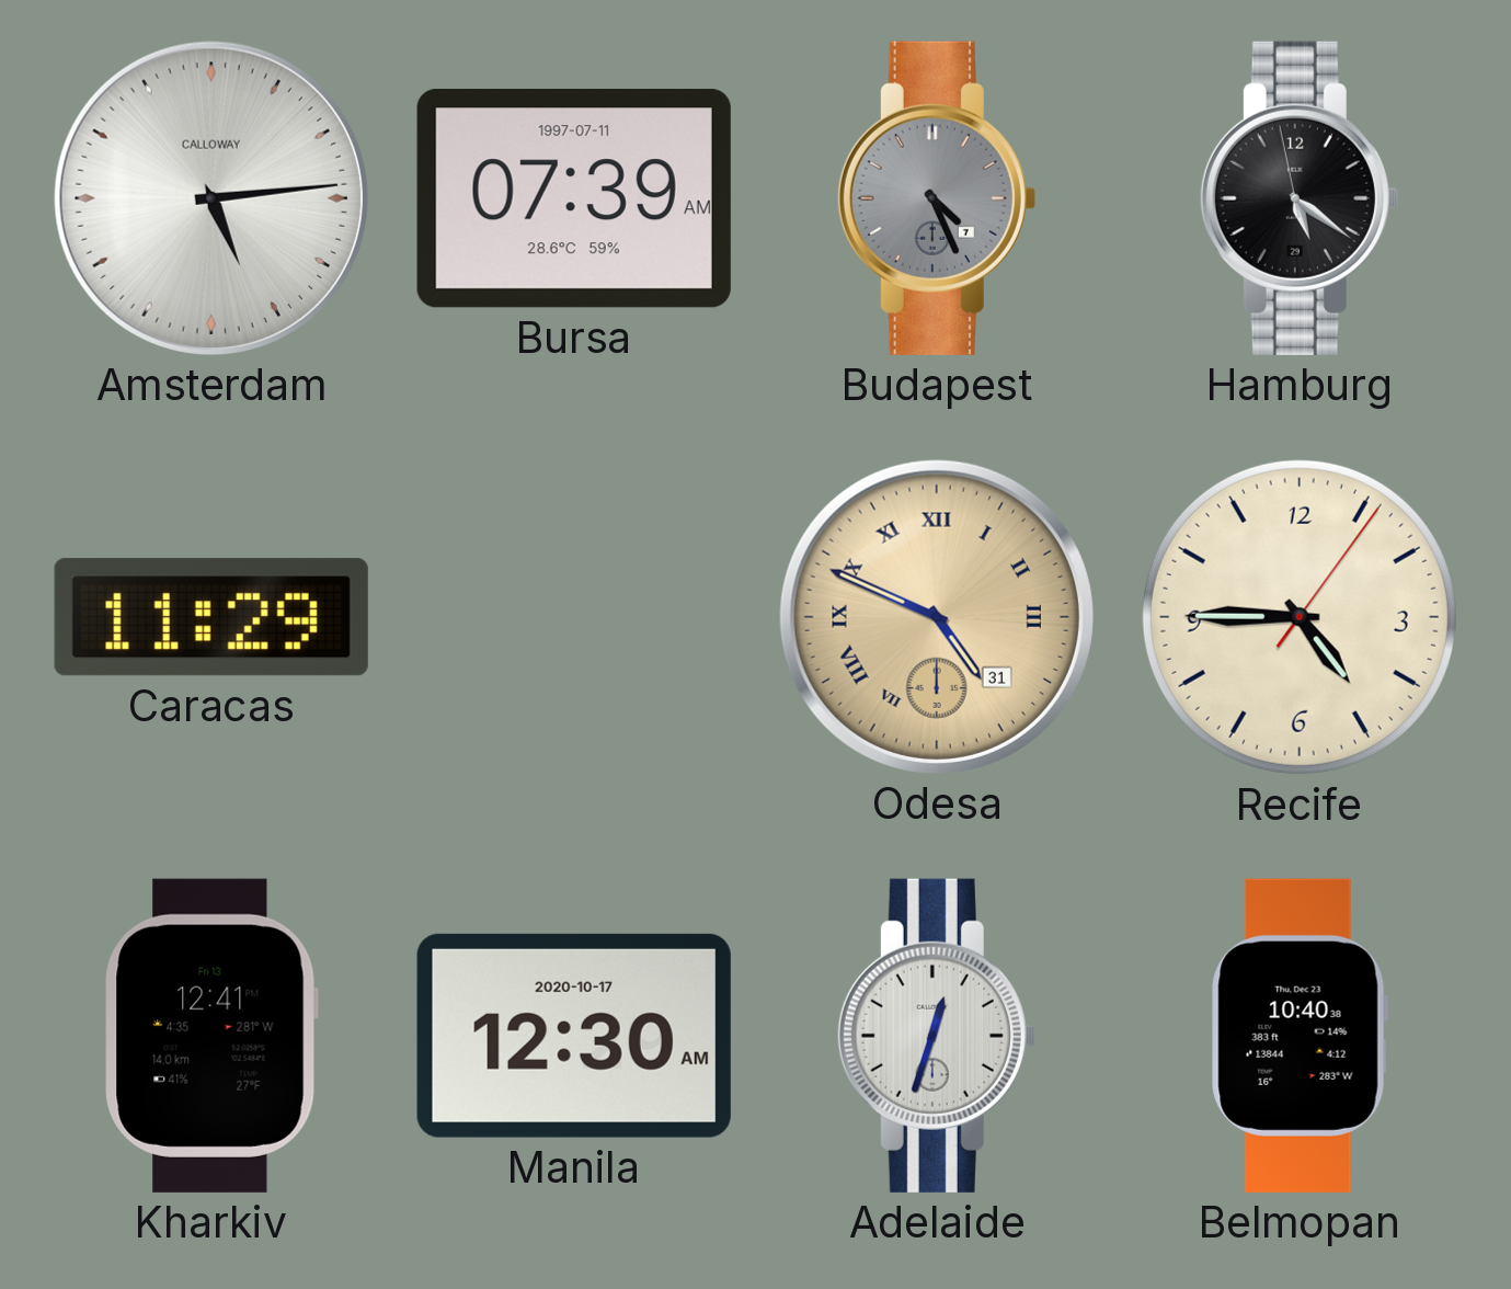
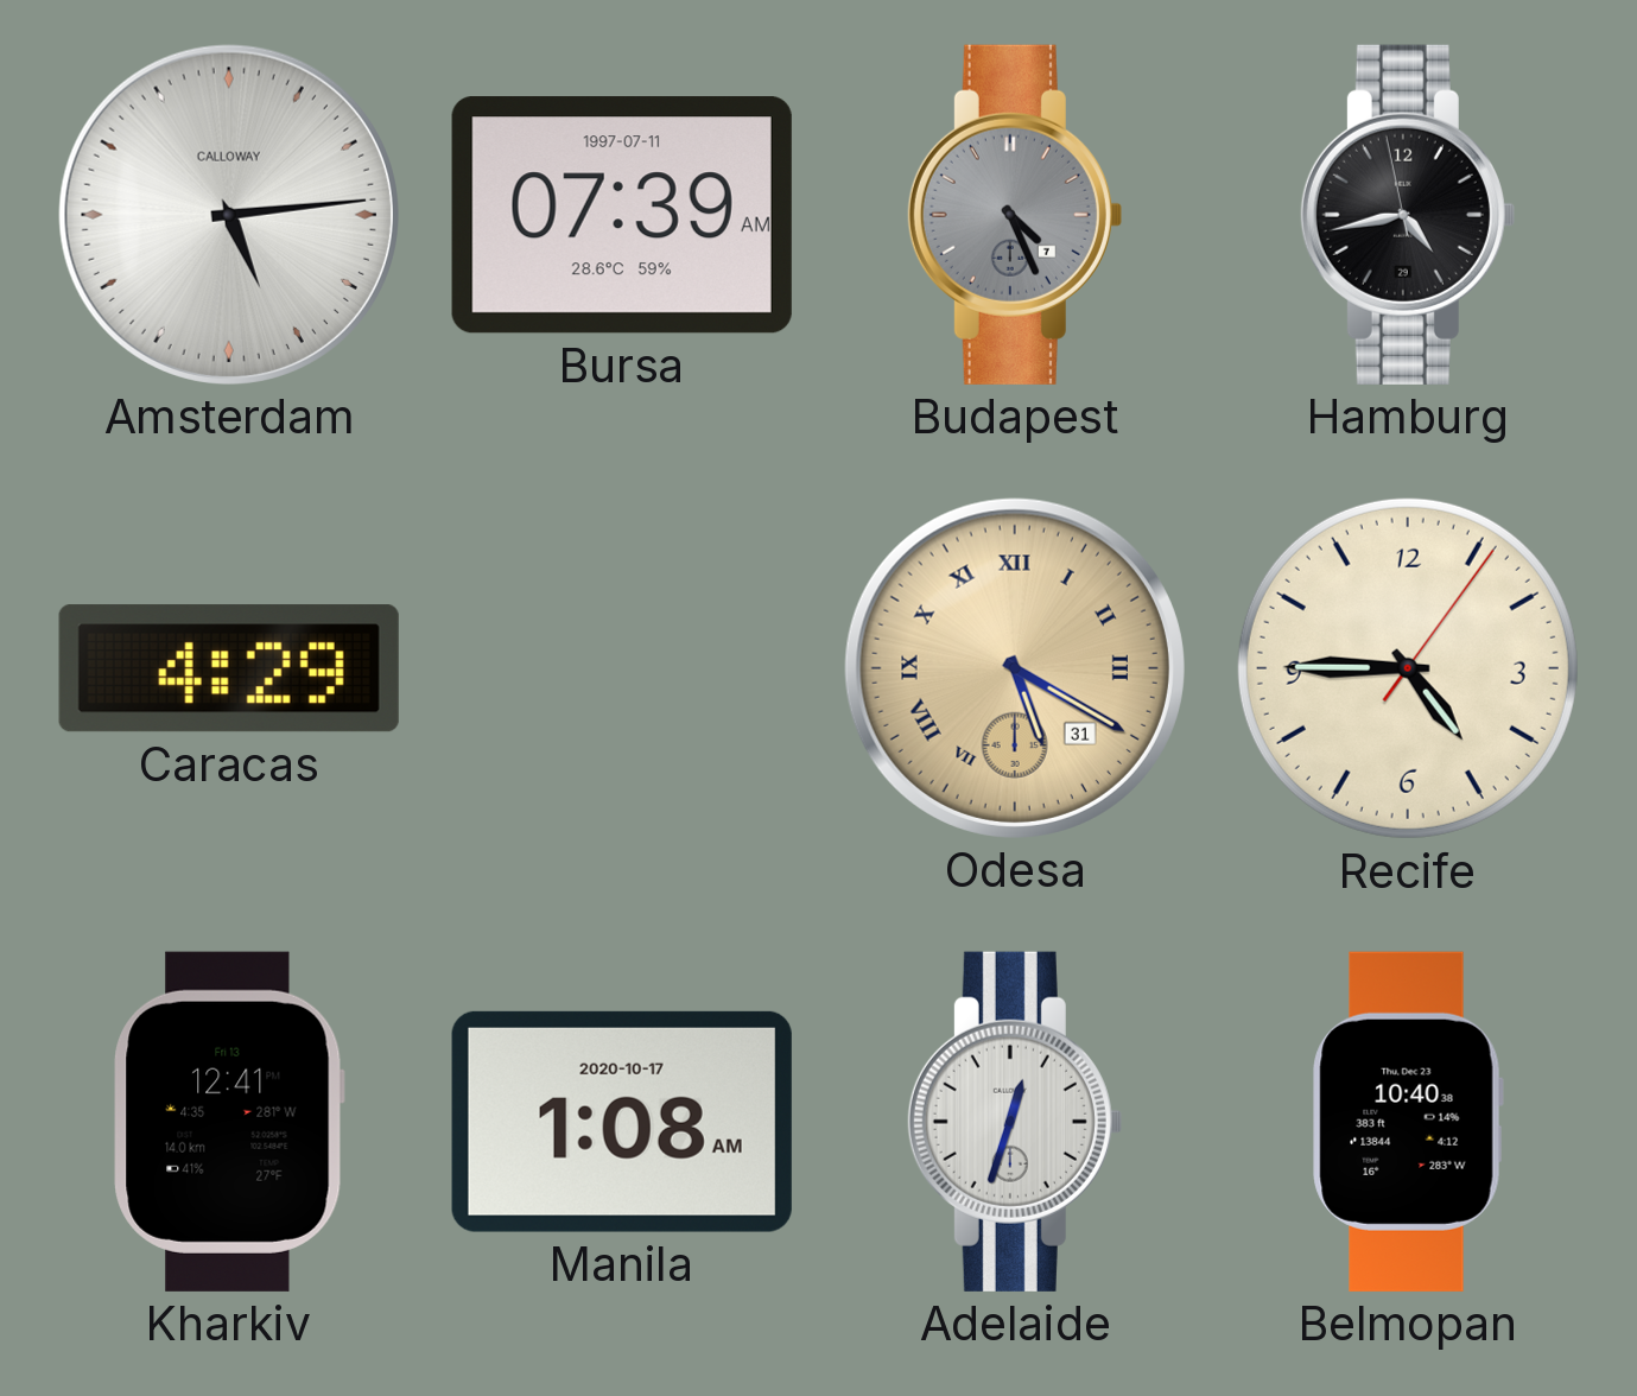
Hamburg: 5:20 -> 4:42 (1407, 215)
Caracas: 11:29 -> 4:29 (229, 668)
Odesa: 4:49 -> 5:20 (1015, 668)
Manila: 12:30 -> 1:08 (622, 1122)
